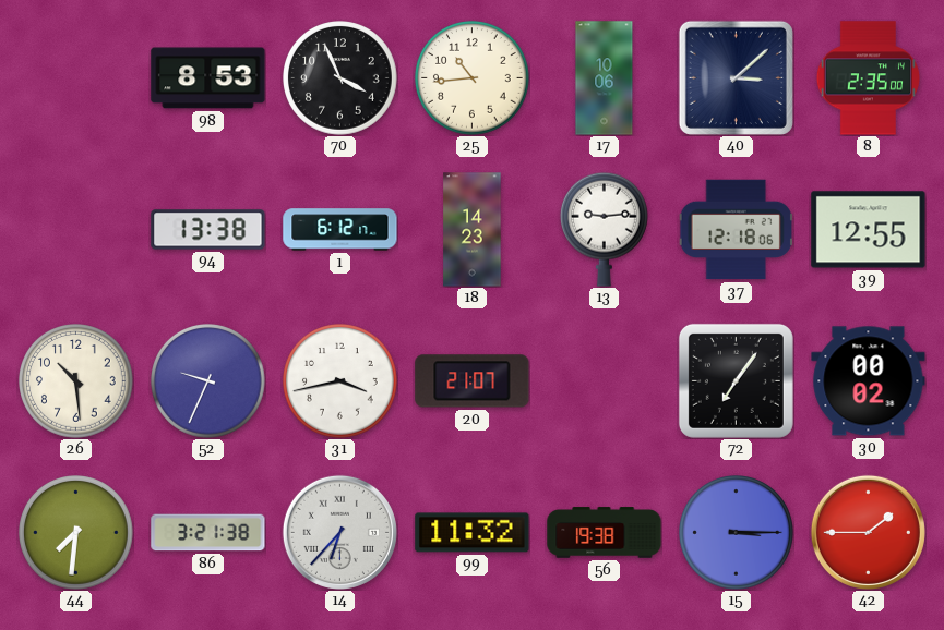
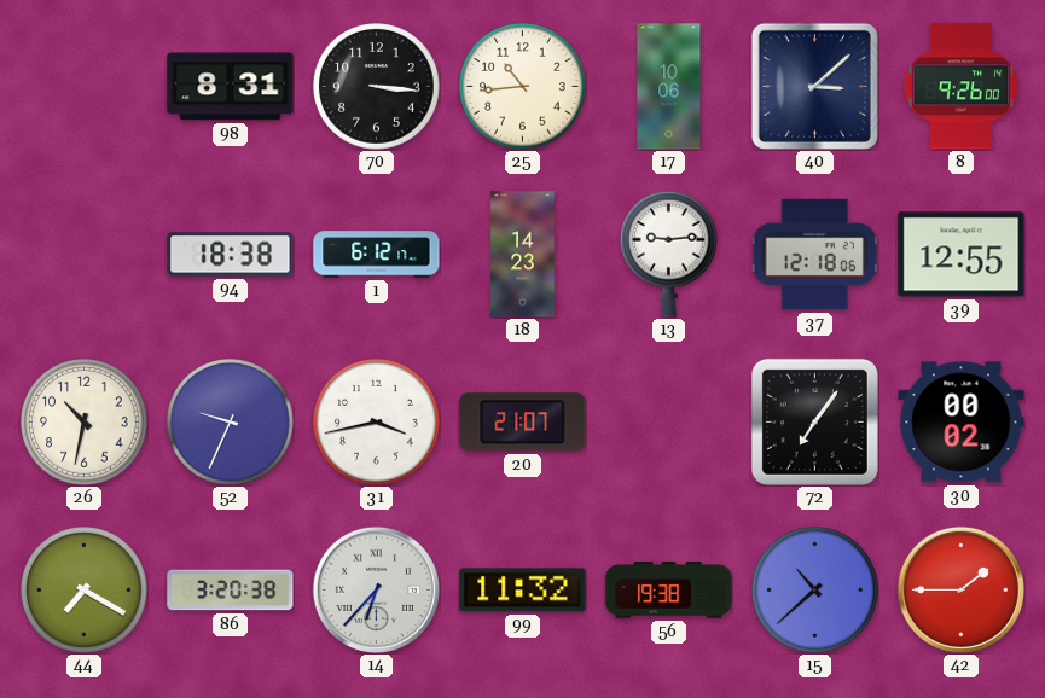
98: 8:53 -> 8:31 (231, 87)
70: 3:56 -> 3:16 (377, 87)
8: 2:35 -> 9:26 (960, 87)
94: 13:38 -> 18:38 (231, 255)
26: 10:29 -> 10:32 (85, 423)
44: 7:31 -> 7:20 (85, 591)
86: 3:21 -> 3:20 (231, 591)
15: 3:15 -> 10:38 (815, 591)
